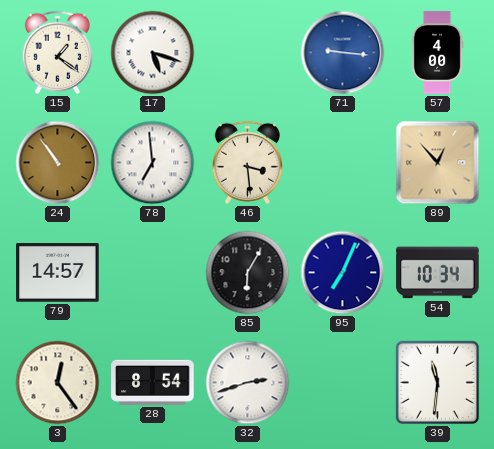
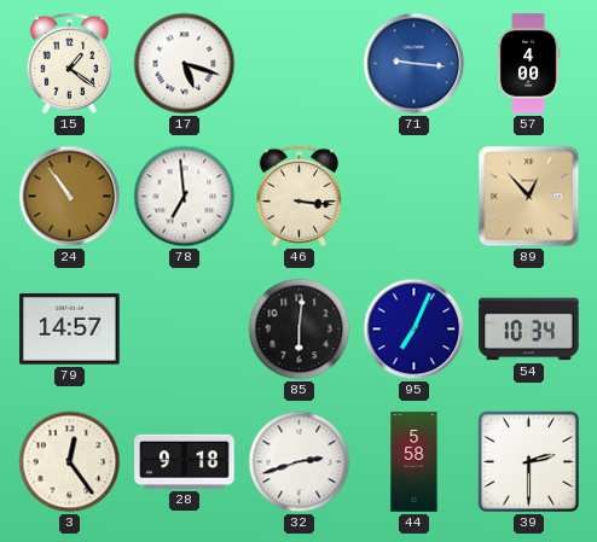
46: 3:29 -> 3:16 (298, 196)
85: 6:05 -> 6:01 (300, 330)
28: 8:54 -> 9:18 (185, 461)
44: none -> 5:58 (415, 462)
39: 11:31 -> 2:30 (529, 462)
